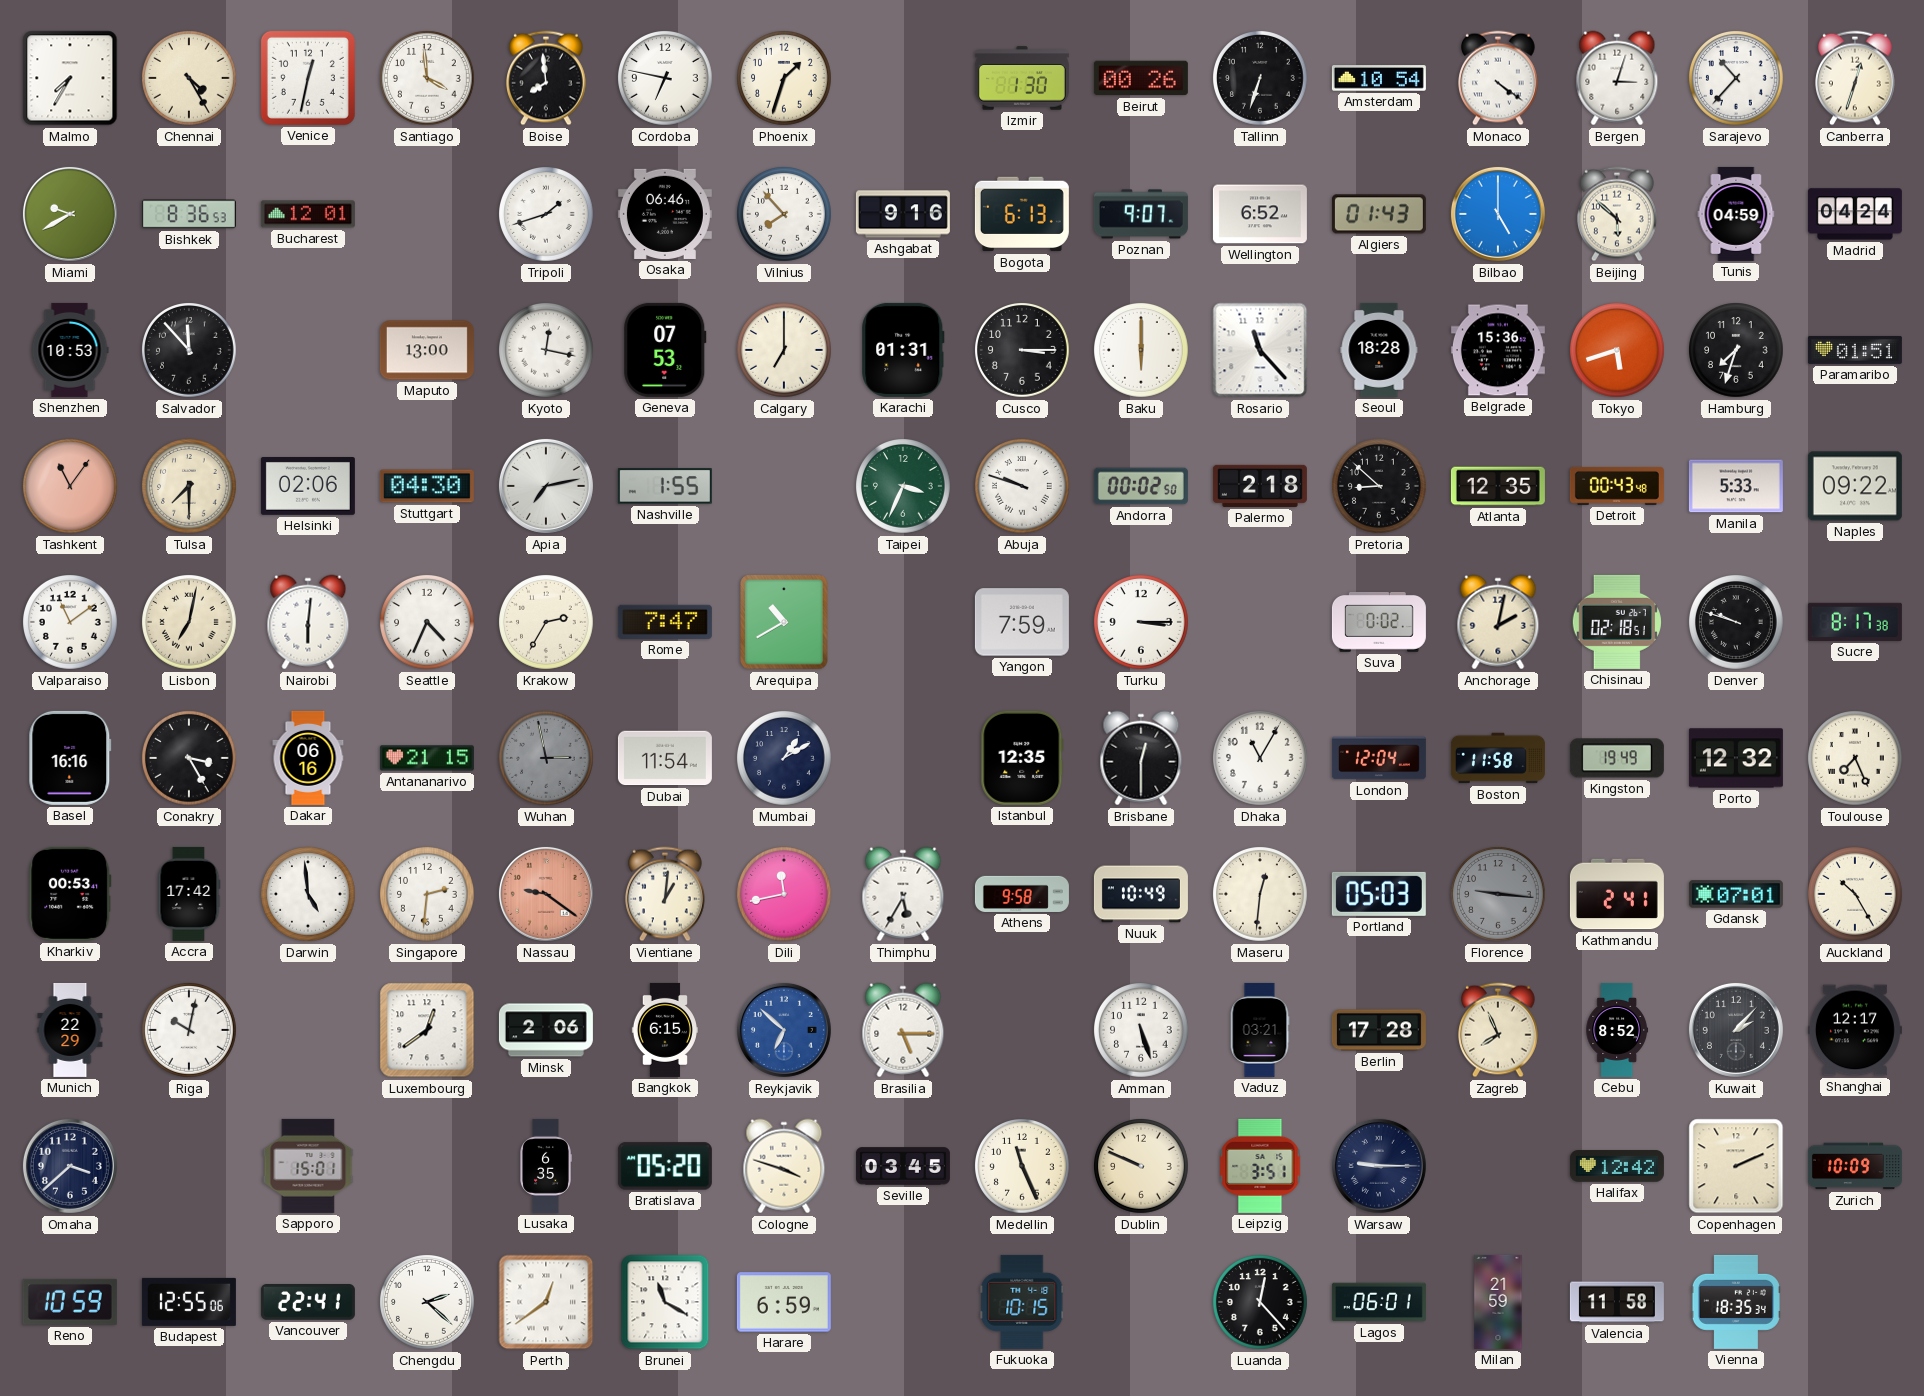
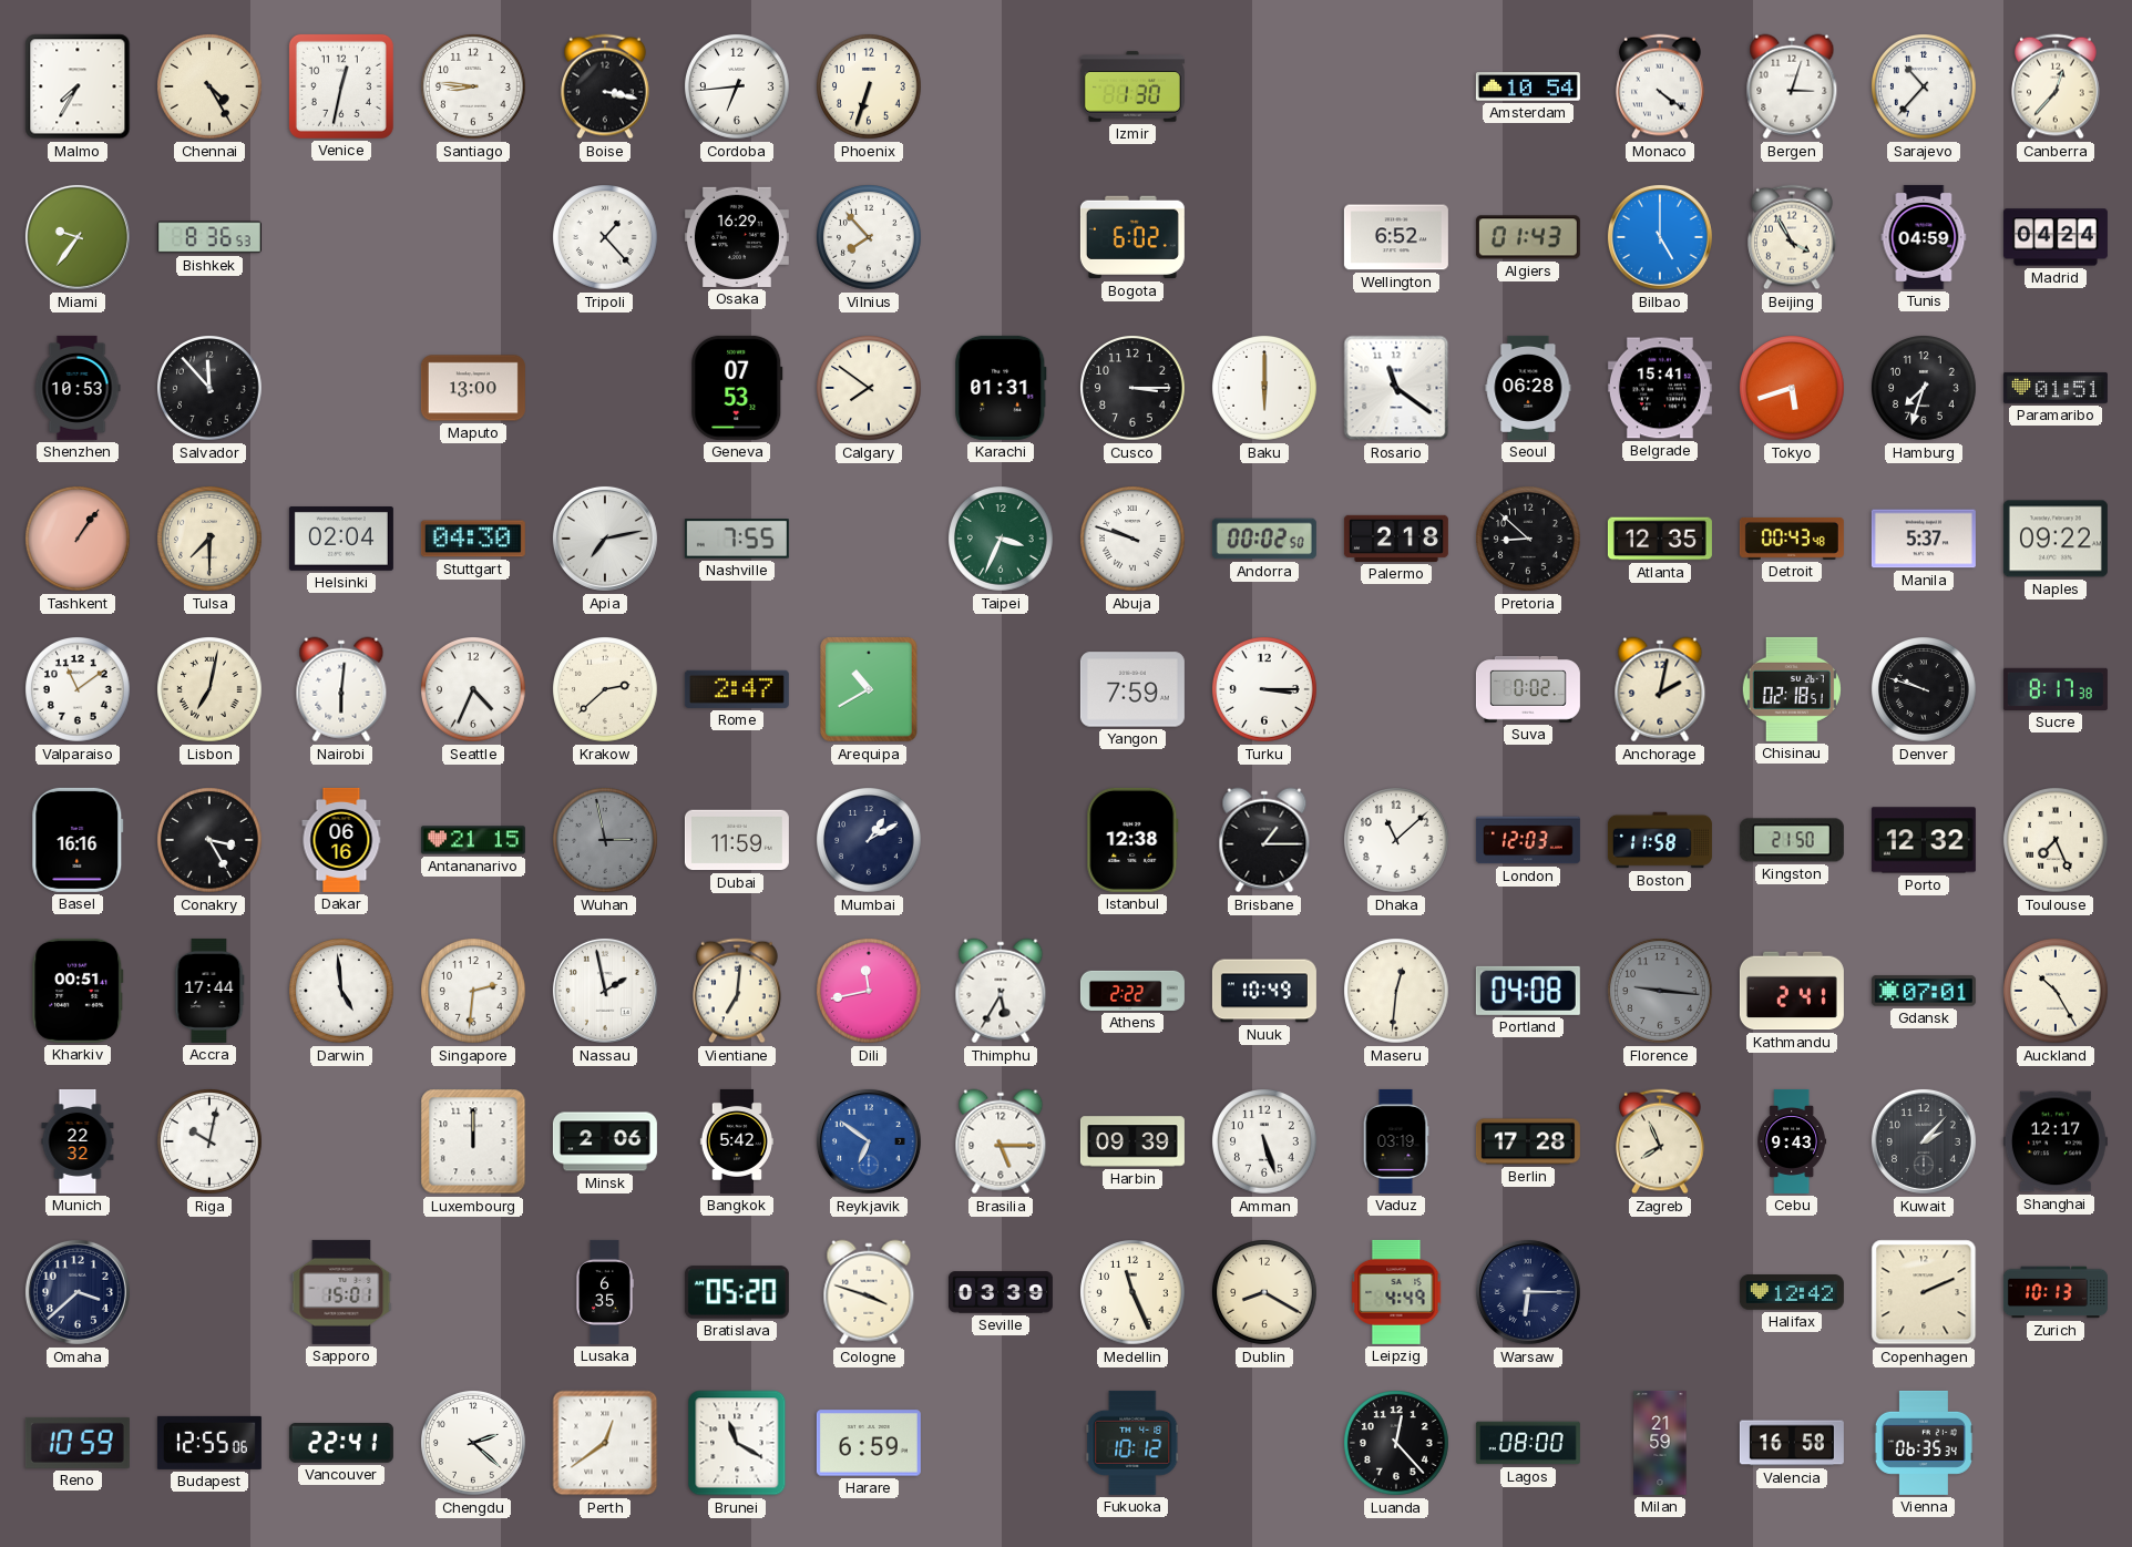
Santiago: 3:59 -> 8:46 (474, 88)
Boise: 7:59 -> 3:17 (606, 86)
Cordoba: 6:47 -> 6:44 (738, 88)
Phoenix: 1:33 -> 6:33 (870, 88)
Beirut: 00:26 -> none (1141, 78)
Tallinn: 6:33 -> none (1261, 79)
Canberra: 12:33 -> 12:37 (2057, 86)
Miami: 9:40 -> 9:36 (78, 237)
Bucharest: 12:01 -> none (308, 214)
Tripoli: 1:42 -> 1:23 (606, 238)
Osaka: 06:46 -> 16:29 (737, 237)
Ashgabat: 9:16 -> none (903, 214)
Bogota: 6:13 -> 6:02 (1132, 237)
Poznan: 9:07 -> none (1141, 214)
Beijing: 5:52 -> 3:55 (1793, 237)
Kyoto: 12:17 -> none (547, 351)
Calgary: 7:00 -> 7:51 (870, 389)
Rosario: 11:23 -> 11:21 (1396, 388)
Seoul: 18:28 -> 06:28 (1528, 388)
Belgrade: 15:36 -> 15:41 (1660, 388)
Tashkent: 11:06 -> 1:06 (79, 540)
Helsinki: 02:06 -> 02:04 (341, 540)
Nashville: 1:55 -> 7:55 (737, 539)
Manila: 5:33 -> 5:37 (1924, 539)
Krakow: 2:35 -> 2:38 (606, 690)
Rome: 7:47 -> 2:47 (737, 689)
Dubai: 11:54 -> 11:59 (737, 840)
Istanbul: 12:35 -> 12:38 (1132, 840)
Brisbane: 12:30 -> 1:15 (1264, 840)
Dhaka: 11:05 -> 11:08 (1397, 841)
London: 12:04 -> 12:03 (1528, 840)
Kingston: 19:49 -> 21:50 (1792, 840)
Kharkiv: 00:53 -> 00:51 (78, 991)
Accra: 17:42 -> 17:44 (209, 991)
Nassau: 9:21 -> 1:58 (605, 991)
Nassau dial: salmon -> white (605, 991)
Vientiane: 1:01 -> 7:01 (738, 991)
Athens: 9:58 -> 2:22 (1132, 991)
Portland: 05:03 -> 04:08 (1528, 991)
Munich: 22:29 -> 22:32 (78, 1141)
Luxembourg: 12:39 -> 12:00 (473, 1141)
Bangkok: 6:15 -> 5:42 (737, 1141)
Reykjavik: 6:52 -> 6:51 (869, 1141)
Harbin: none -> 09:39 (1132, 1141)
Vaduz: 03:21 -> 03:19 (1396, 1141)
Cebu: 8:52 -> 9:43 (1792, 1141)
Seville: 03:45 -> 03:39 (1001, 1292)
Dublin: 9:49 -> 8:20 (1265, 1293)
Leipzig: 3:51 -> 4:49 (1396, 1292)
Warsaw: 9:15 -> 6:15 (1528, 1292)
Zurich: 10:09 -> 10:13 (2056, 1292)
Fukuoka: 10:15 -> 10:12 (1132, 1443)
Lagos: 06:01 -> 08:00 (1528, 1443)
Valencia: 11:58 -> 16:58 (1792, 1443)
Vienna: 18:35 -> 06:35 (1924, 1443)
